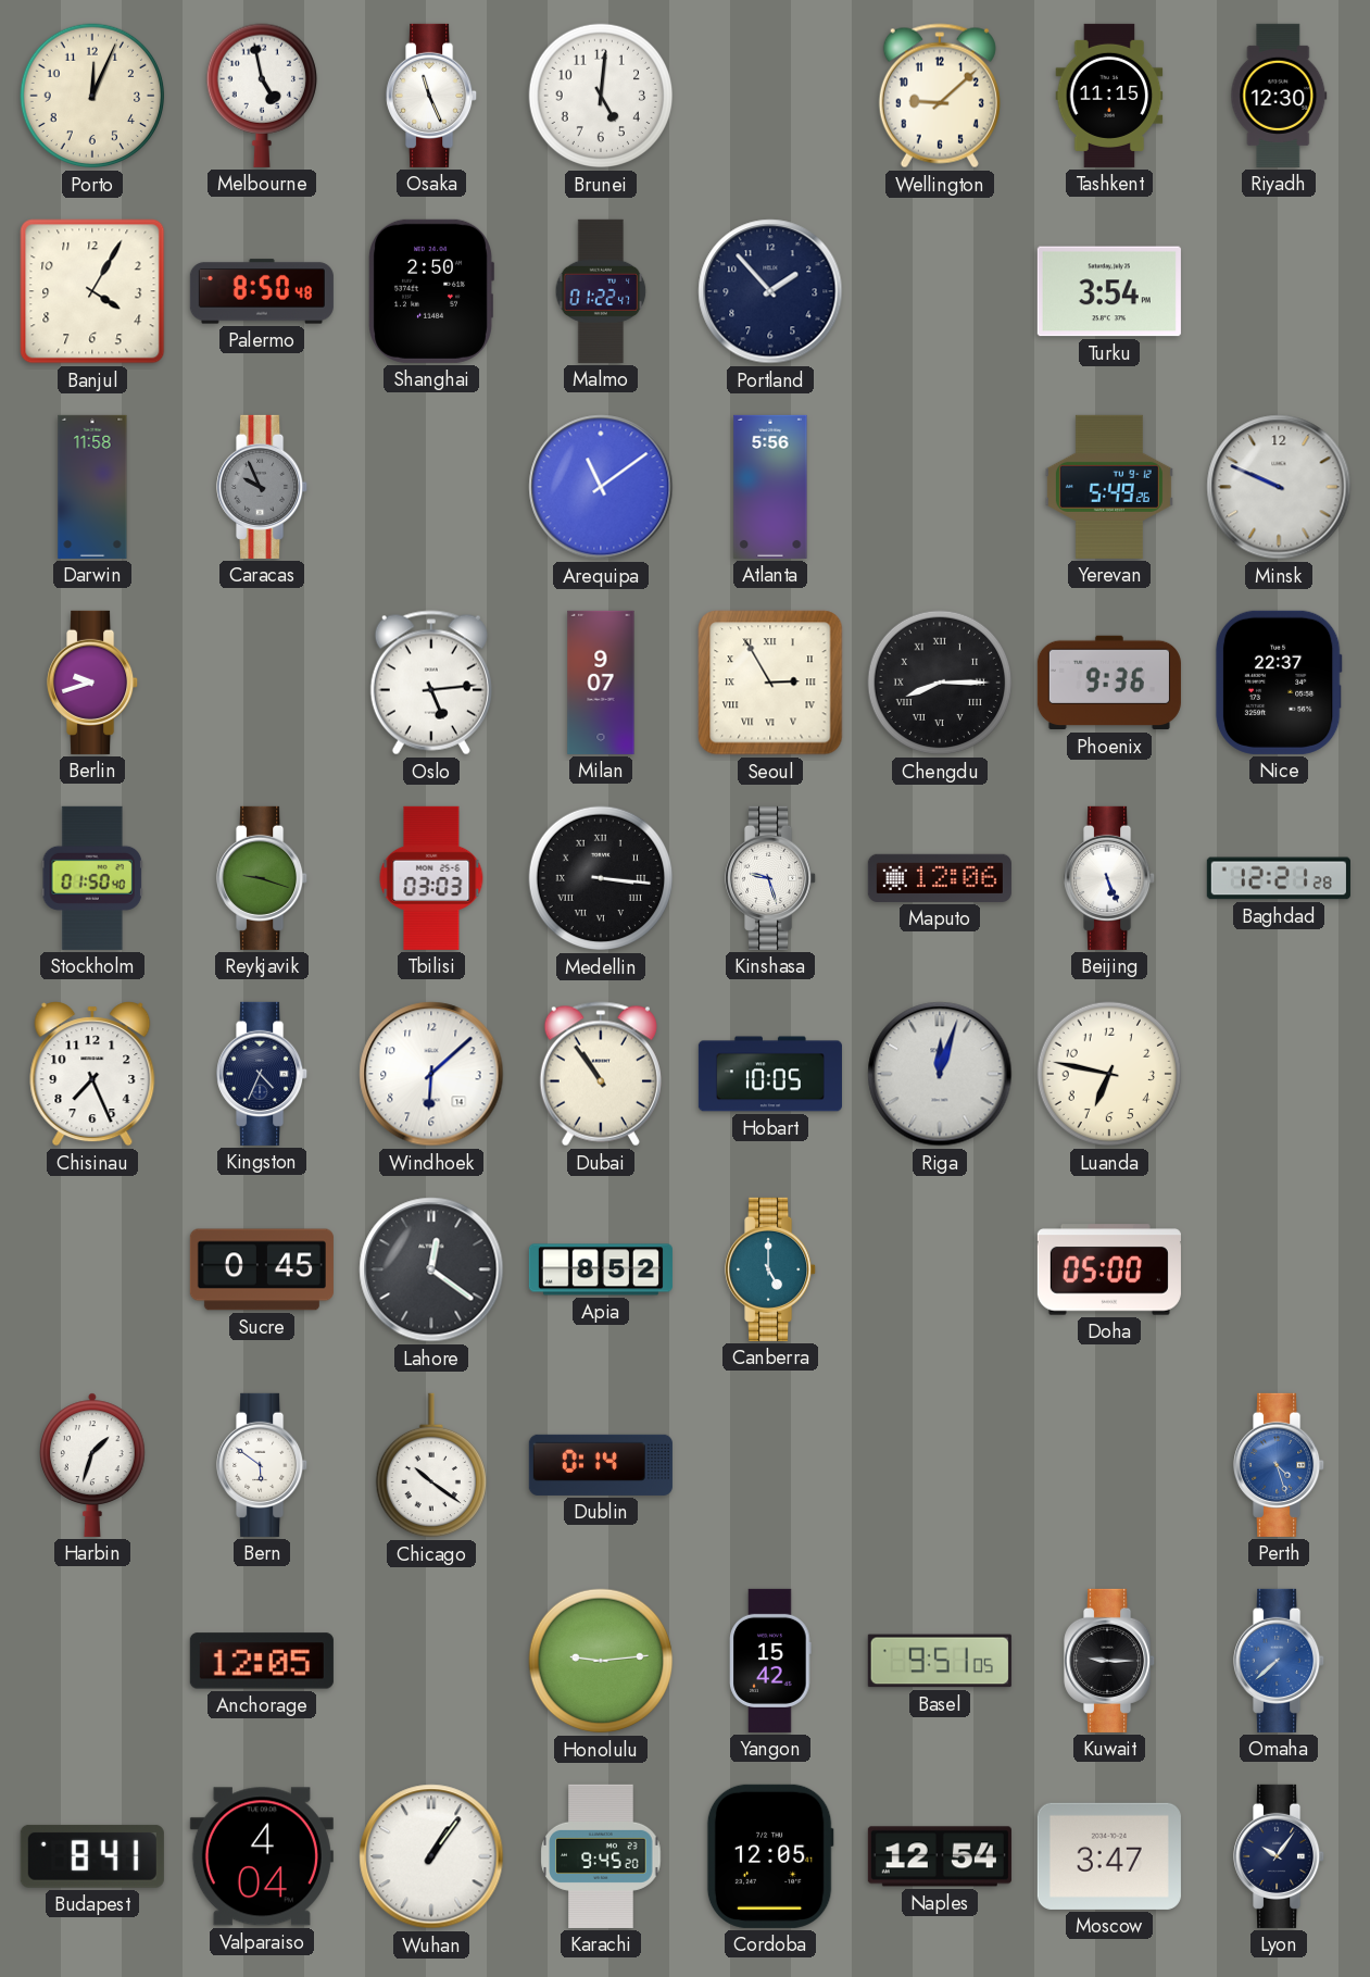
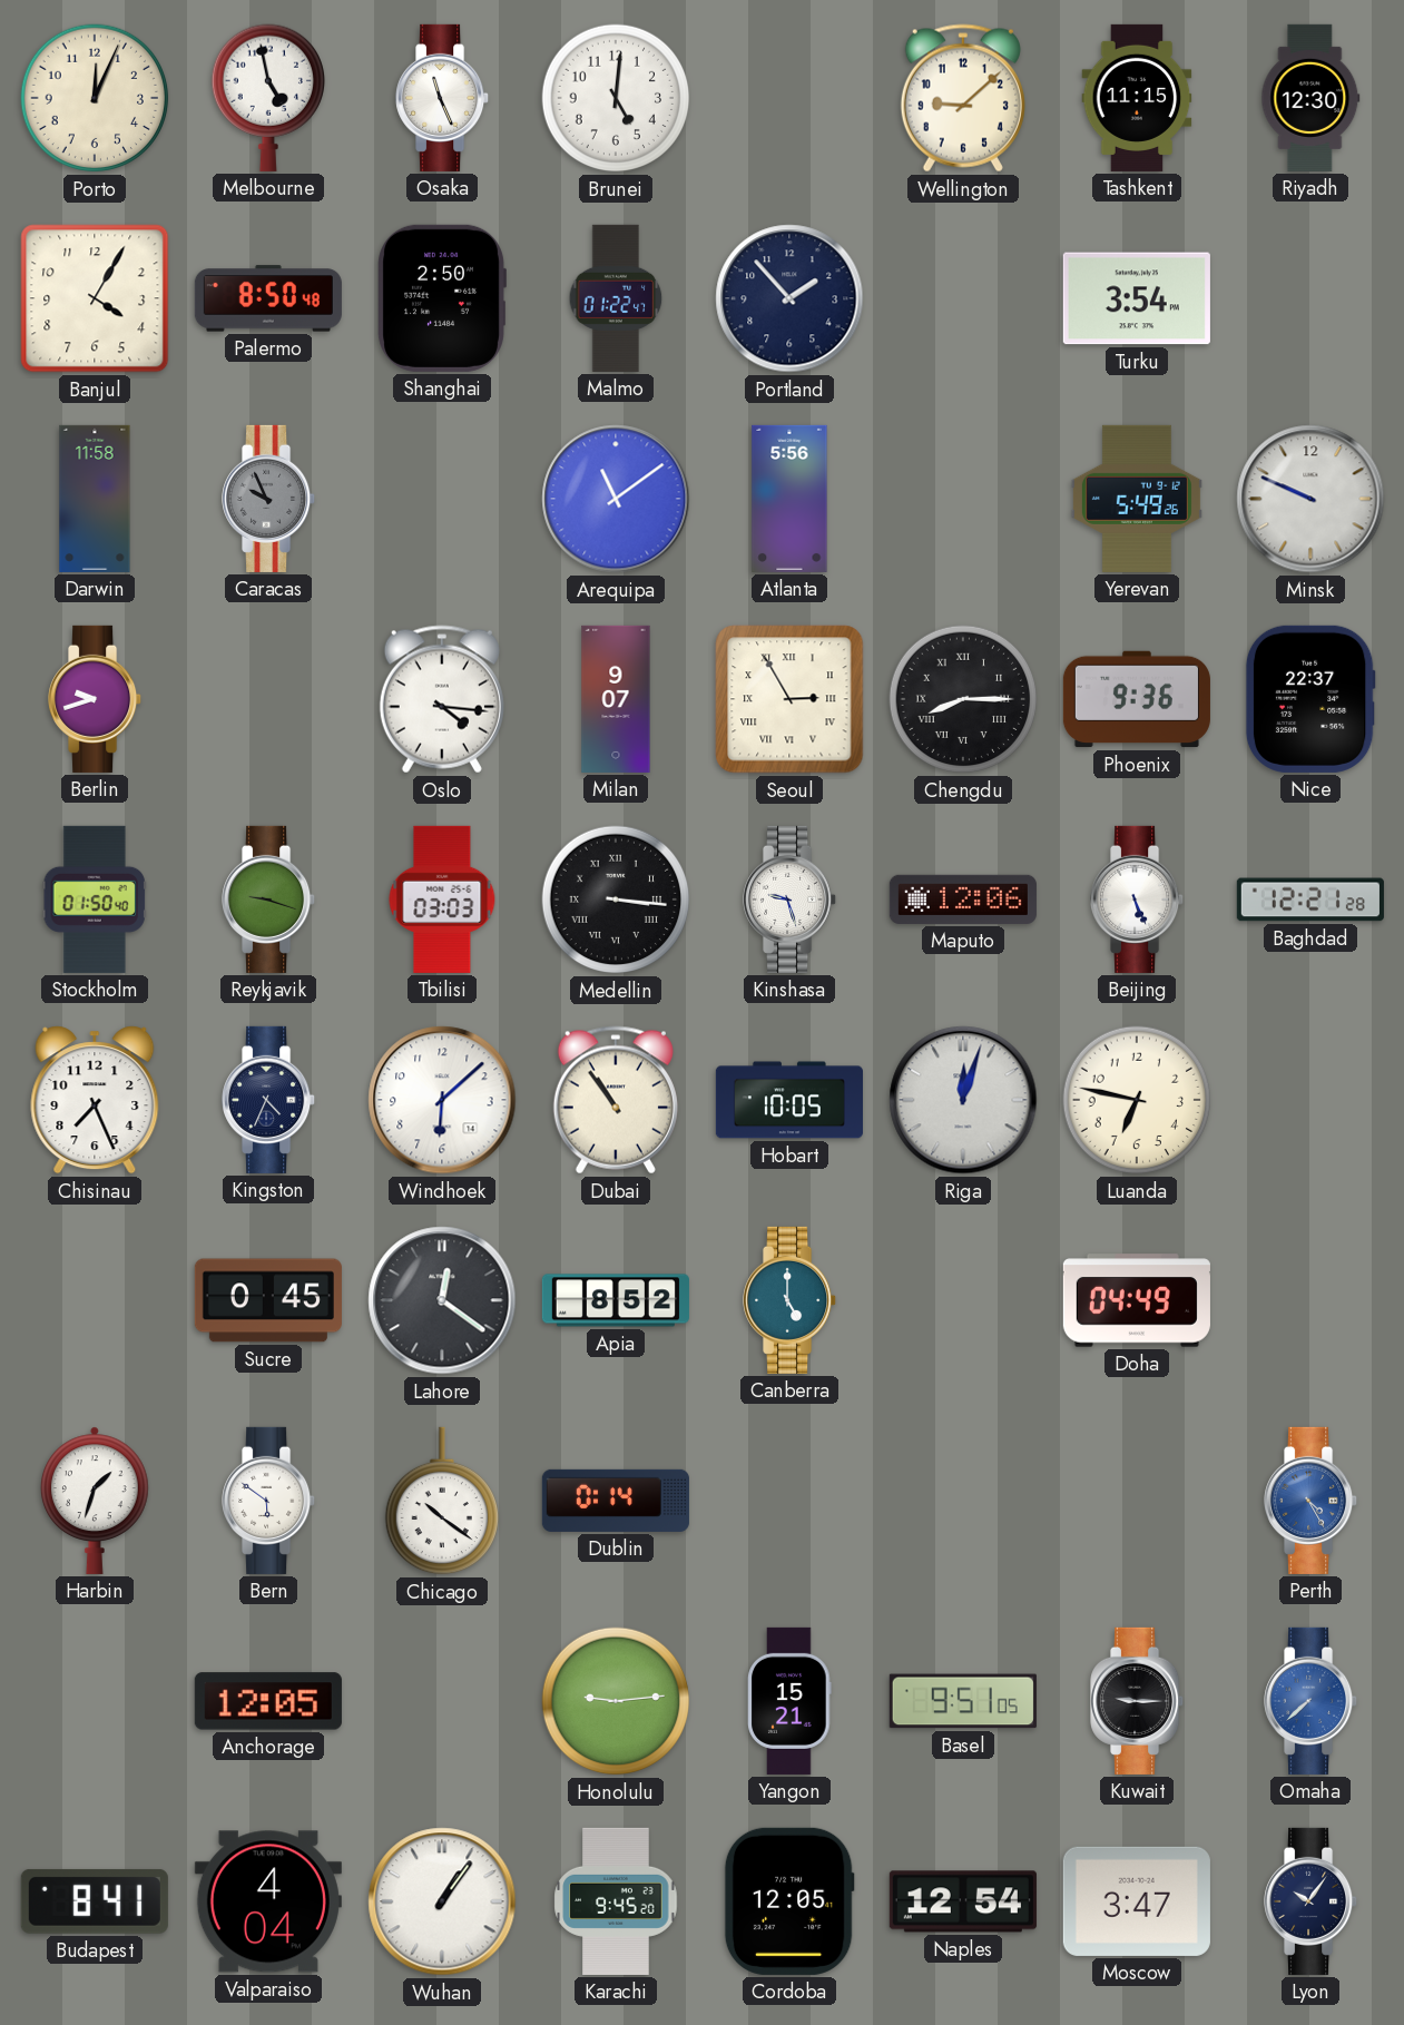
Oslo: 5:14 -> 4:16 (442, 699)
Doha: 05:00 -> 04:49 (1137, 1300)
Perth: 4:27 -> 4:25 (1312, 1501)
Yangon: 15:42 -> 15:21 (789, 1701)
